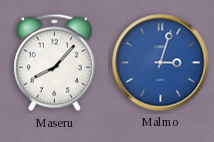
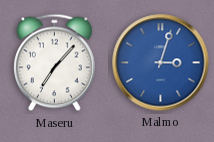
Maseru: 8:07 -> 7:07 (55, 63)
